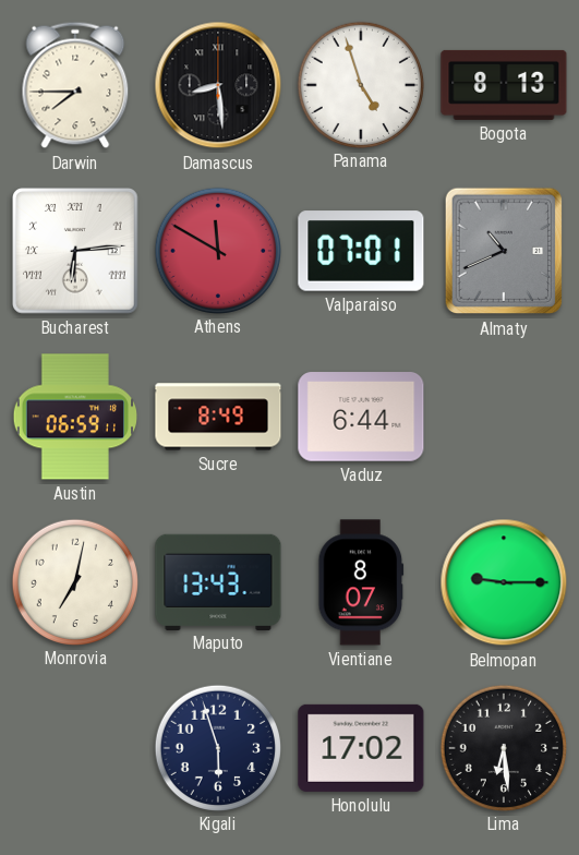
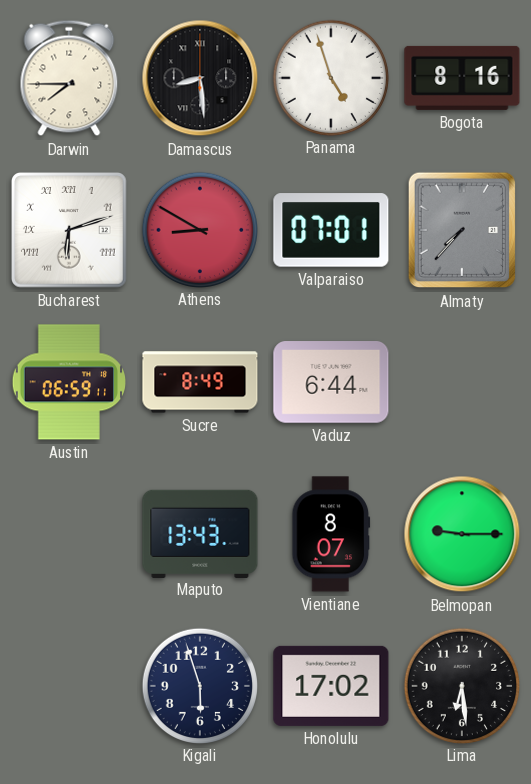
Bogota: 8:13 -> 8:16 (462, 78)
Bucharest: 6:14 -> 6:12 (70, 231)
Athens: 11:50 -> 8:50 (199, 229)
Almaty: 10:41 -> 7:37 (462, 230)
Monrovia: 7:02 -> none (74, 581)
